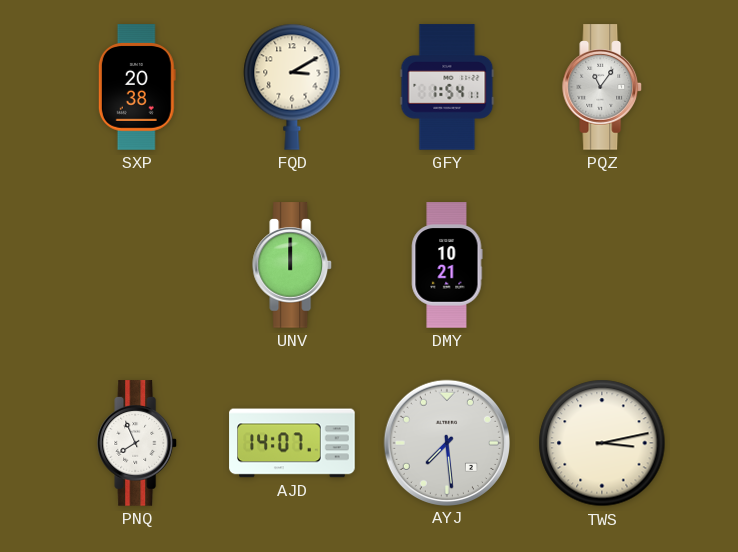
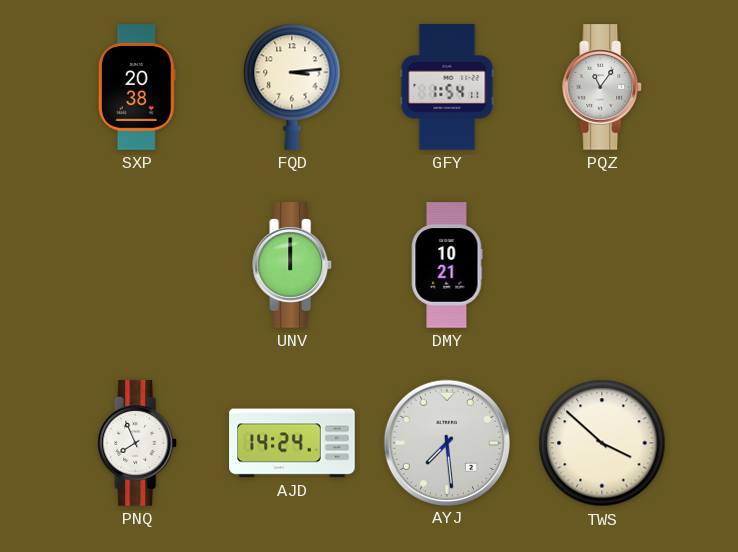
FQD: 3:10 -> 3:14 (292, 87)
AJD: 14:07 -> 14:24 (292, 443)
TWS: 3:13 -> 3:52 (602, 443)
